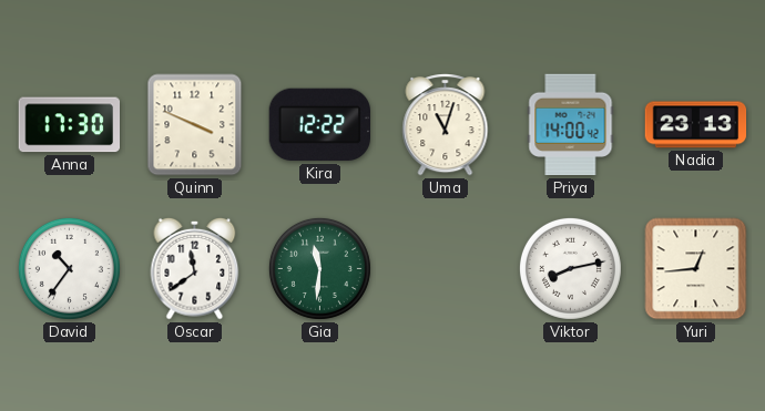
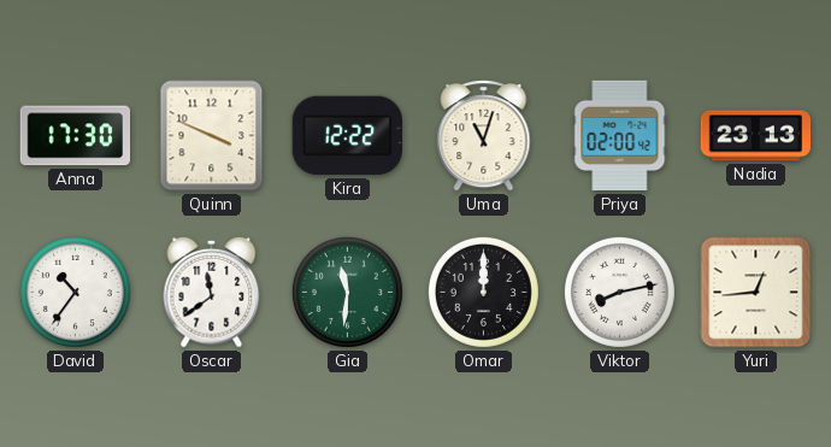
Priya: 14:00 -> 02:00 (620, 136)
Omar: none -> 12:00 (483, 292)
